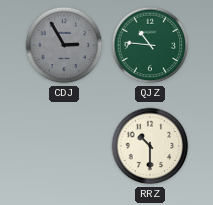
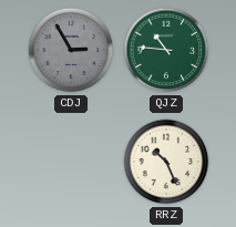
RRZ: 10:30 -> 10:26 (166, 162)
